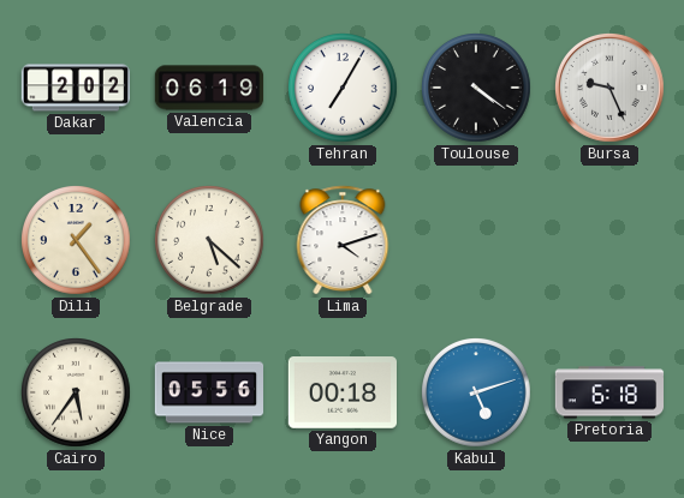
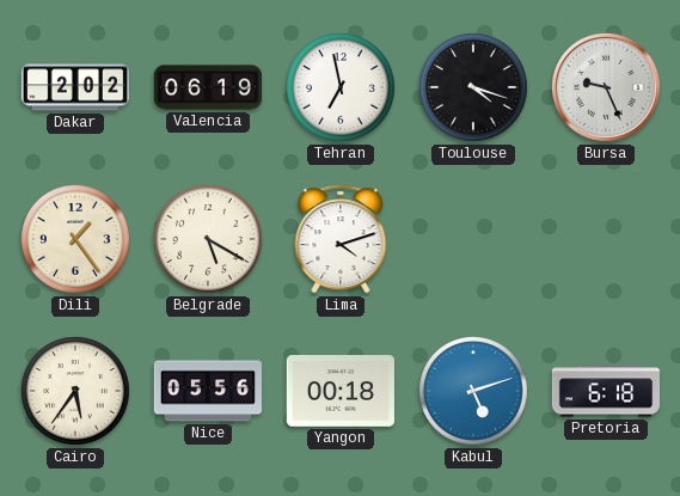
Tehran: 7:05 -> 6:58 (342, 88)
Toulouse: 4:21 -> 4:18 (474, 88)
Belgrade: 5:22 -> 5:20 (209, 240)
